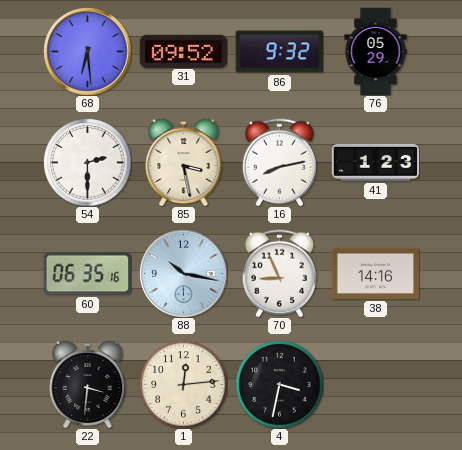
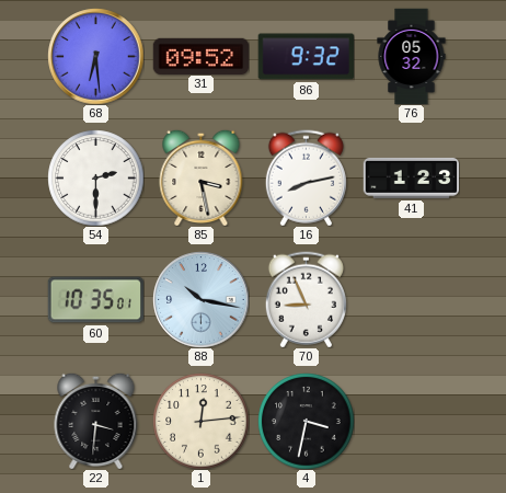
76: 05:29 -> 05:32 (412, 56)
60: 06:35 -> 10:35 (95, 300)
38: 14:16 -> none (375, 273)
